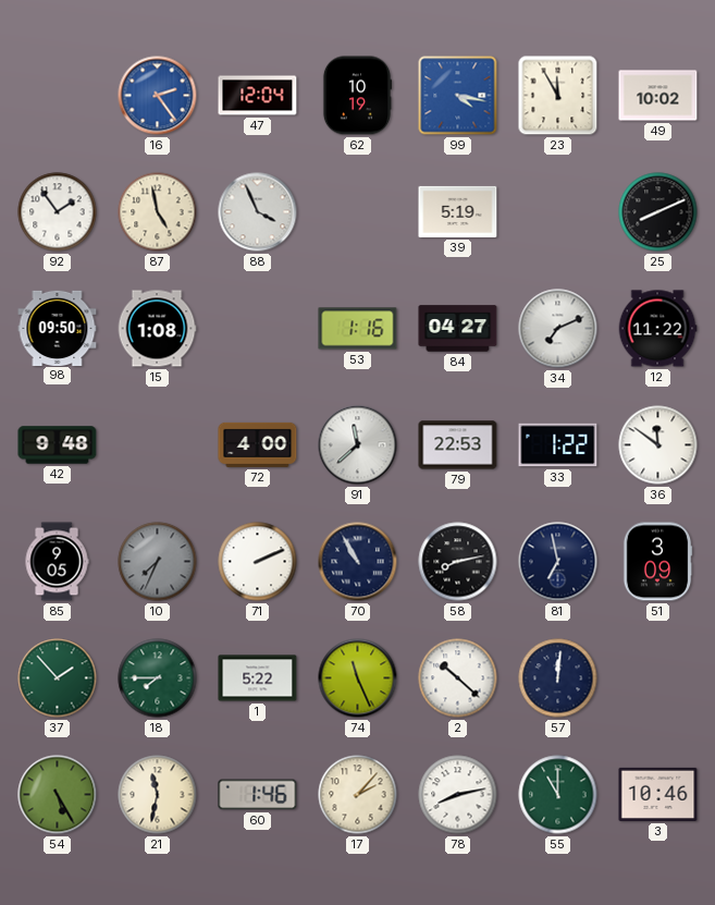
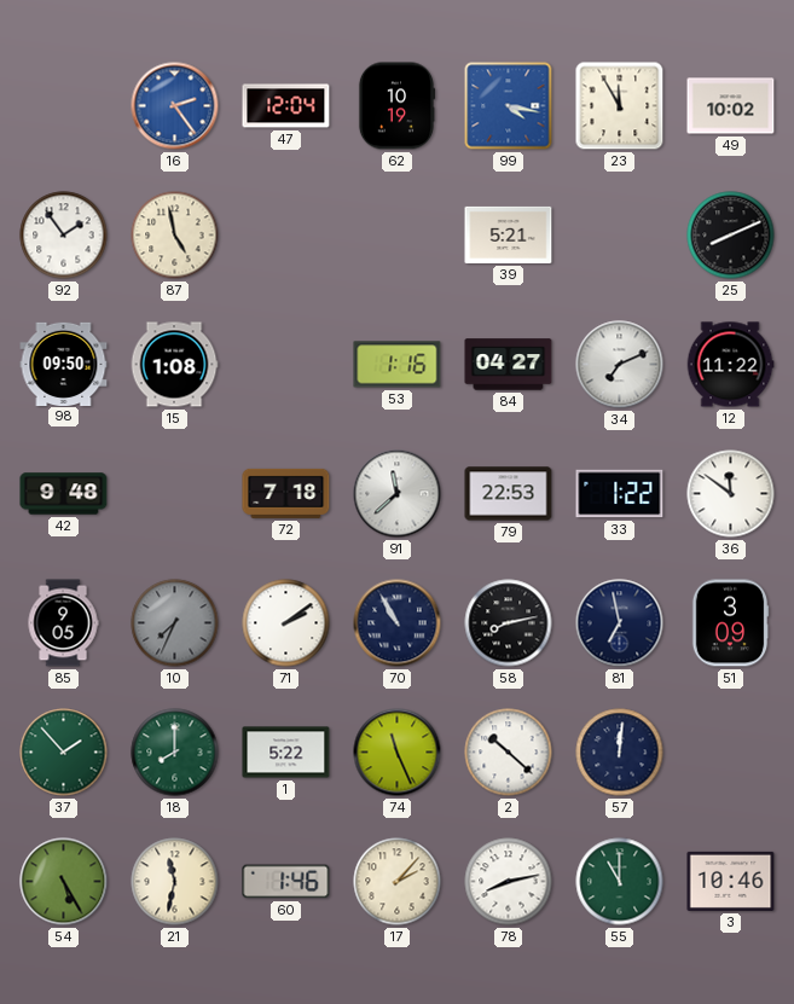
88: 3:56 -> none (258, 212)
39: 5:19 -> 5:21 (509, 234)
72: 4:00 -> 7:18 (286, 493)
71: 2:11 -> 2:09 (286, 623)
18: 7:45 -> 8:00 (175, 753)
